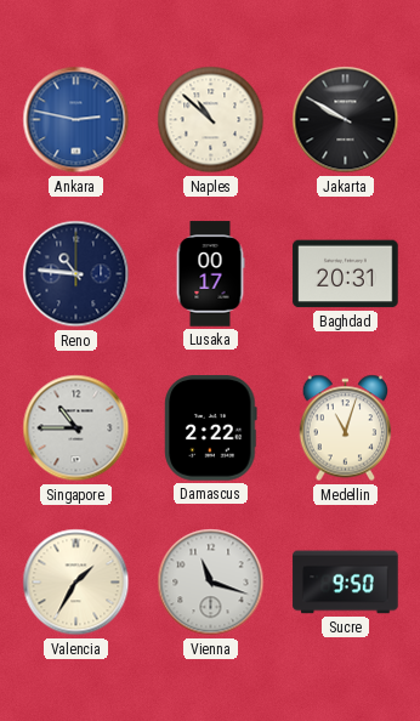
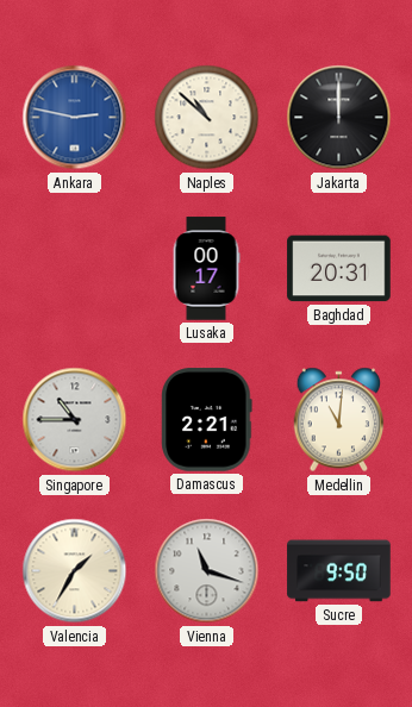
Jakarta: 9:50 -> 12:00 (339, 118)
Reno: 10:46 -> none (76, 274)
Damascus: 2:22 -> 2:21 (207, 420)
Medellin: 11:03 -> 11:01 (339, 420)
